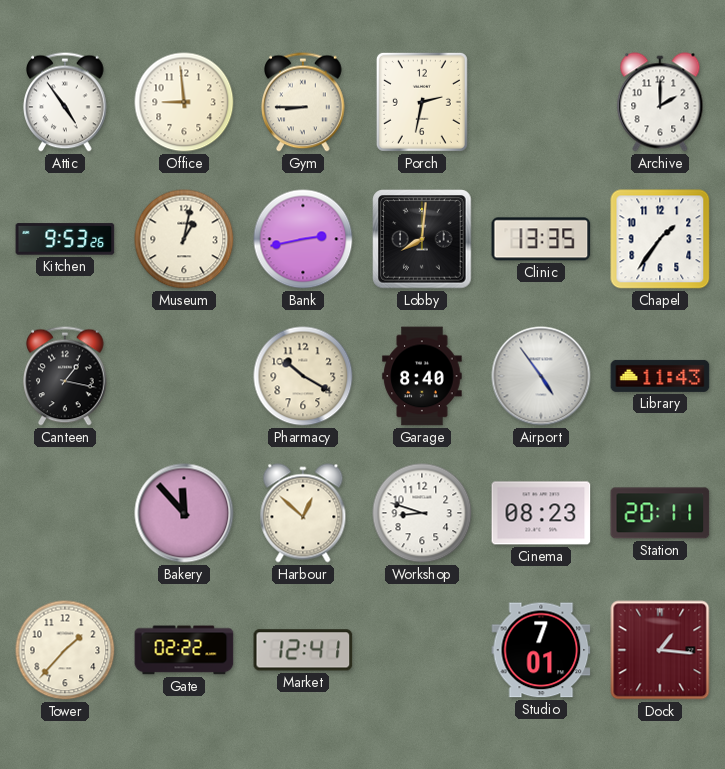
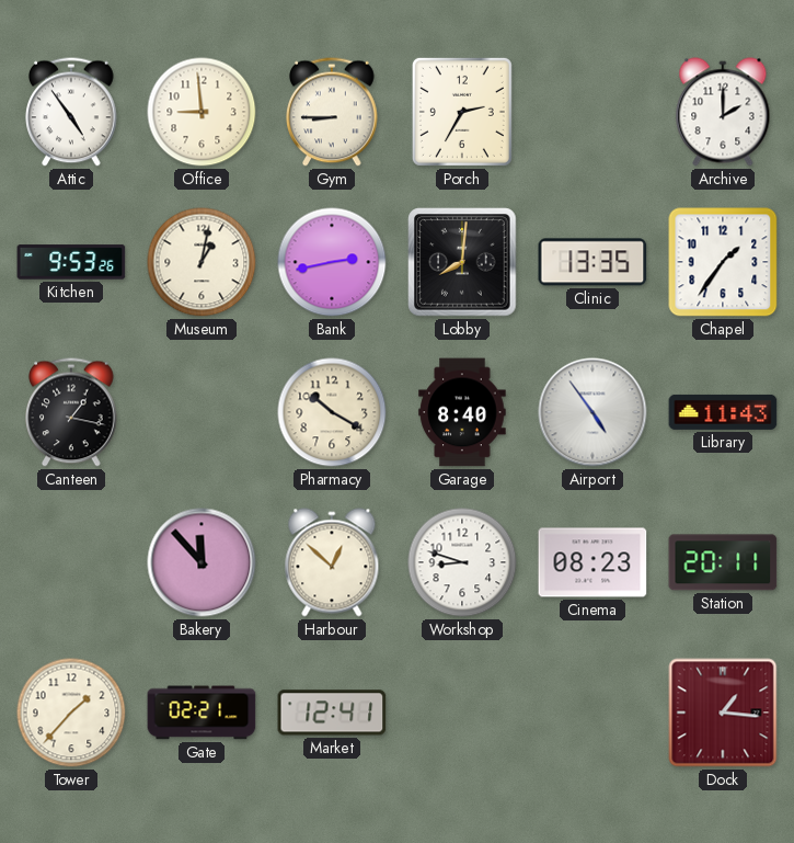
Porch: 2:32 -> 2:35 (462, 112)
Gate: 02:22 -> 02:21 (202, 713)
Studio: 7:01 -> none (541, 650)
